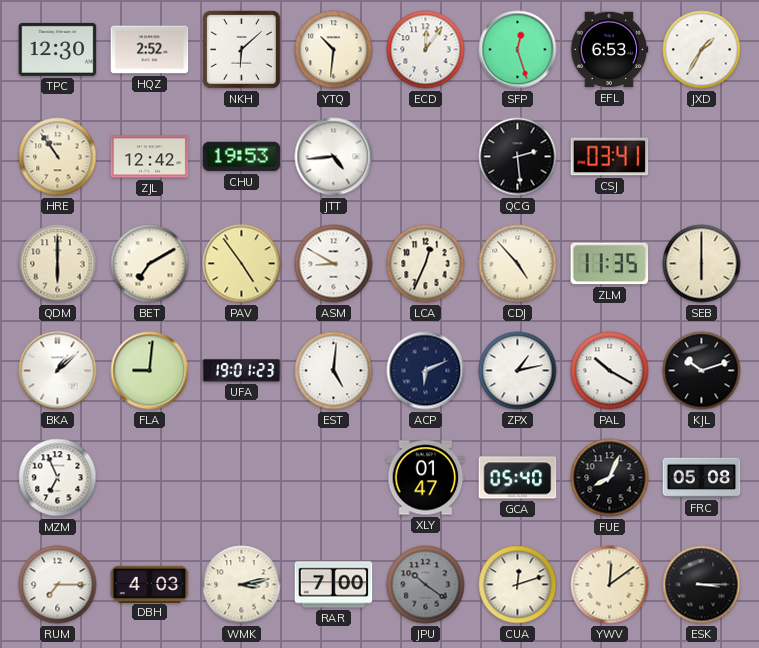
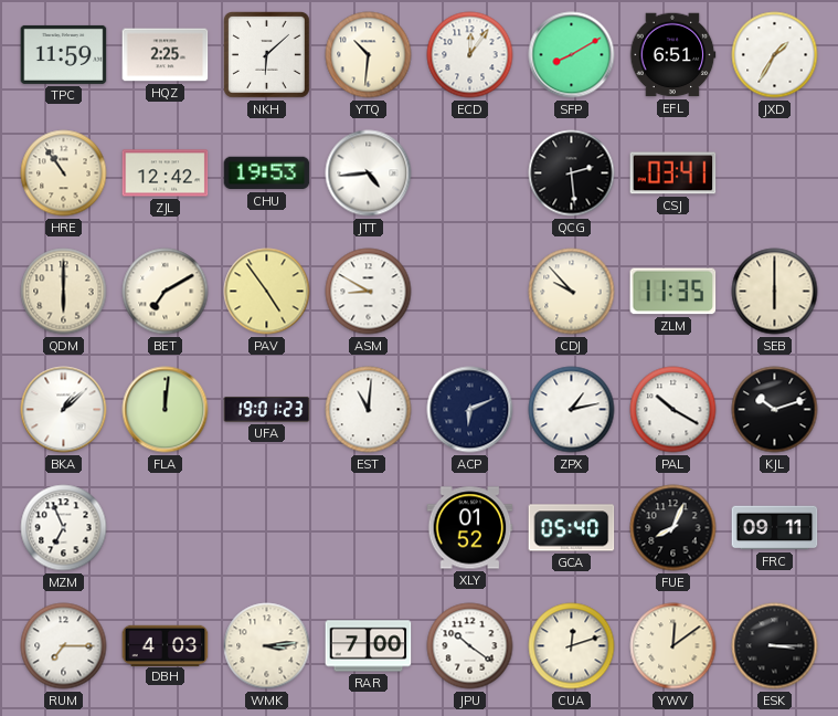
TPC: 12:30 -> 11:59 (64, 54)
HQZ: 2:52 -> 2:25 (166, 55)
SFP: 12:27 -> 8:10 (572, 55)
EFL: 6:53 -> 6:51 (672, 55)
LCA: 12:34 -> none (426, 264)
CDJ: 4:53 -> 9:53 (572, 292)
FLA: 9:01 -> 12:01 (166, 410)
EST: 5:01 -> 11:01 (369, 410)
XLY: 01:47 -> 01:52 (470, 528)
FRC: 05:08 -> 09:11 (775, 528)
WMK: 3:13 -> 3:14 (267, 646)
JPU dial: grey -> white (470, 646)
